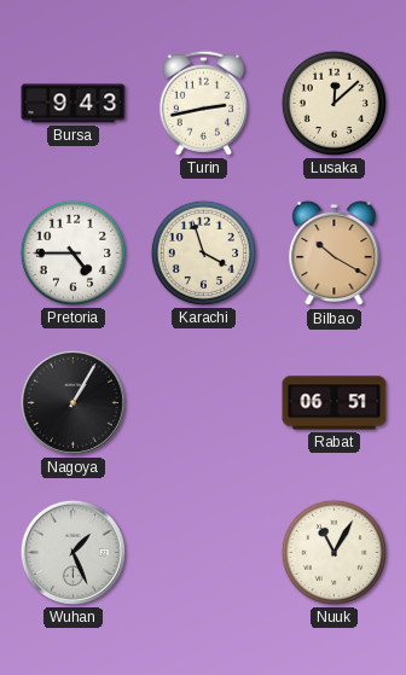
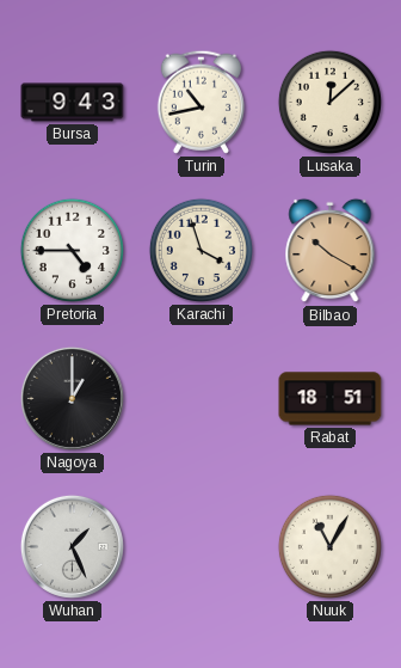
Turin: 2:43 -> 10:43 (200, 102)
Nagoya: 1:05 -> 1:00 (72, 398)
Rabat: 06:51 -> 18:51 (331, 399)
